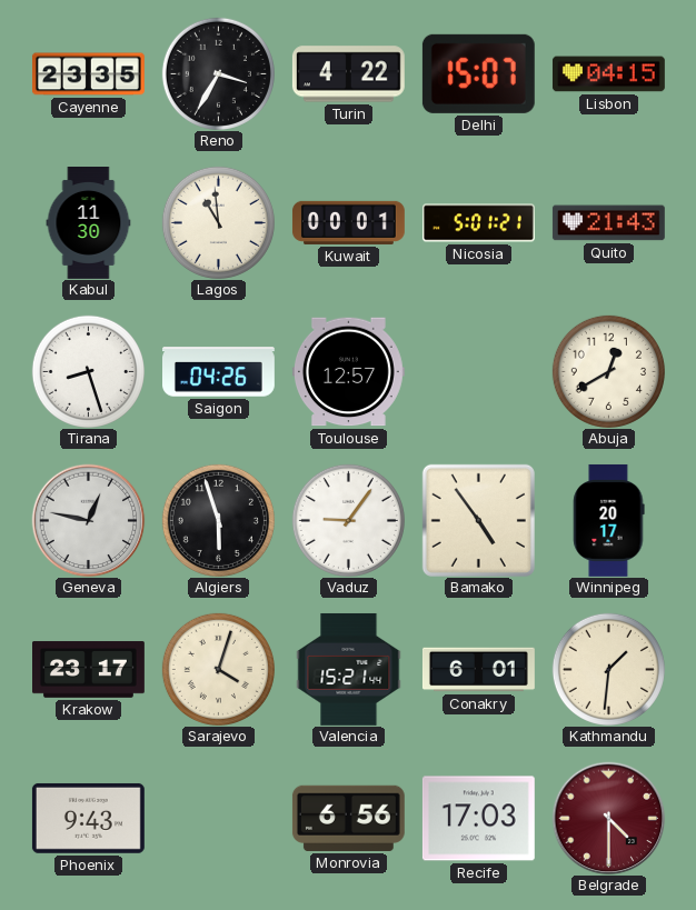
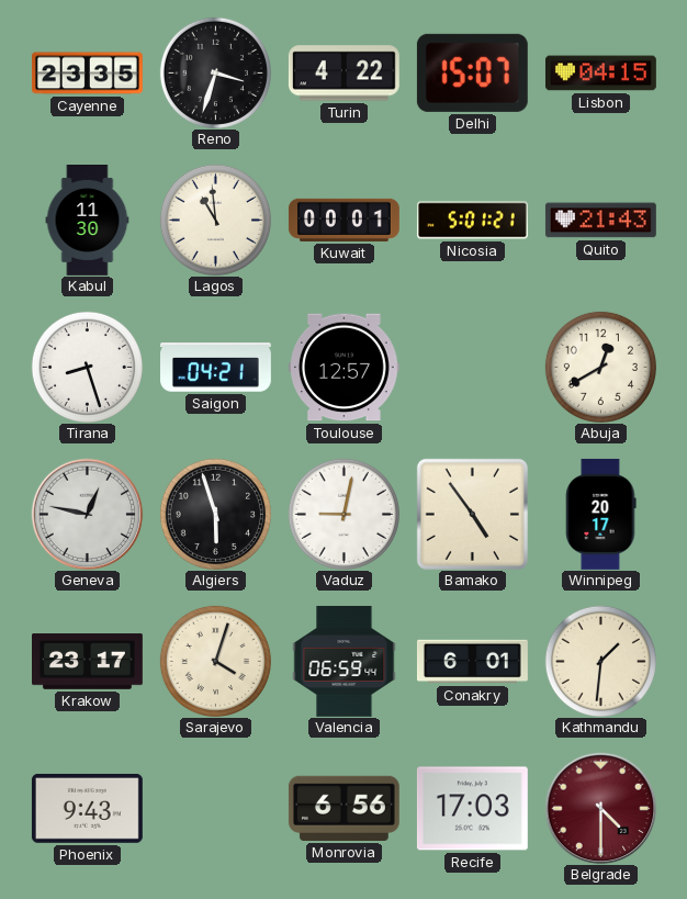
Reno: 3:35 -> 3:33 (215, 72)
Saigon: 04:26 -> 04:21 (216, 368)
Vaduz: 9:06 -> 9:02 (344, 514)
Valencia: 15:21 -> 06:59 (345, 661)
